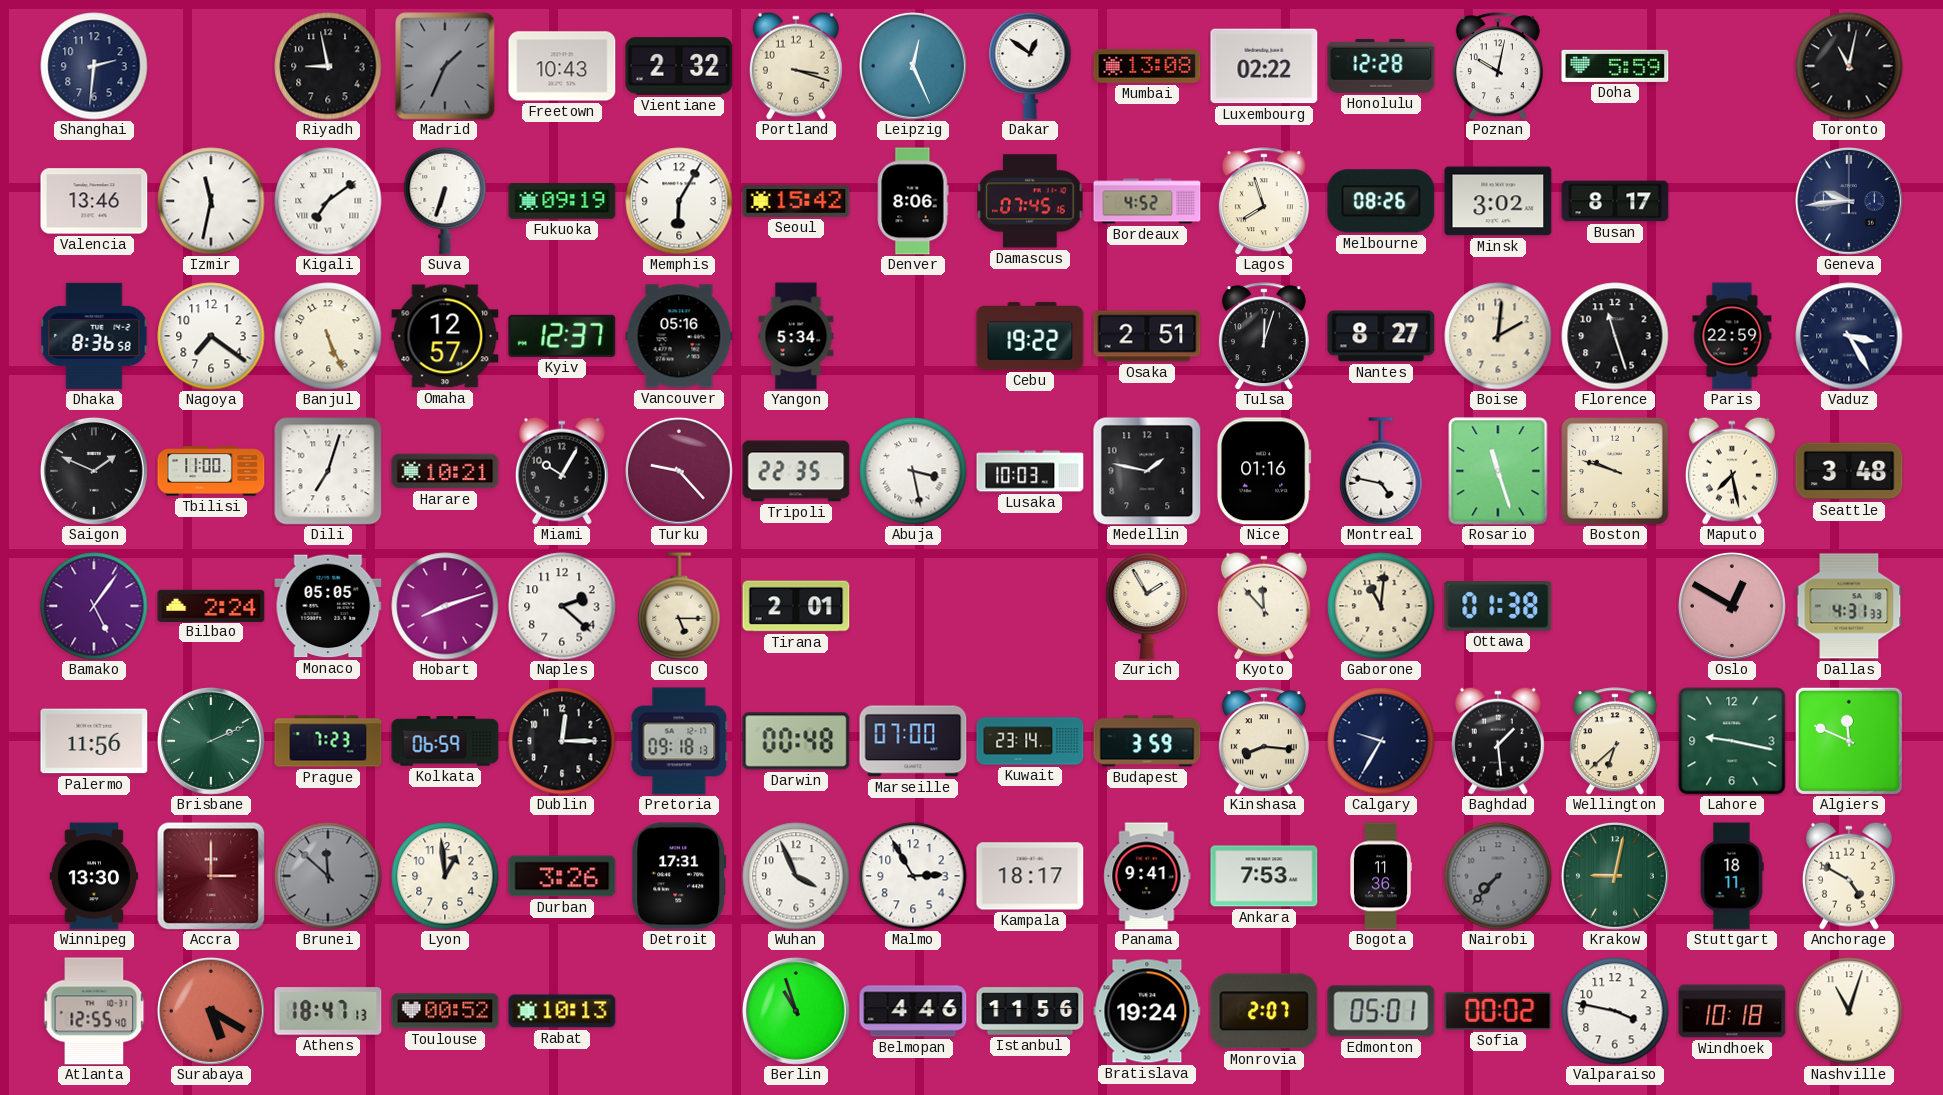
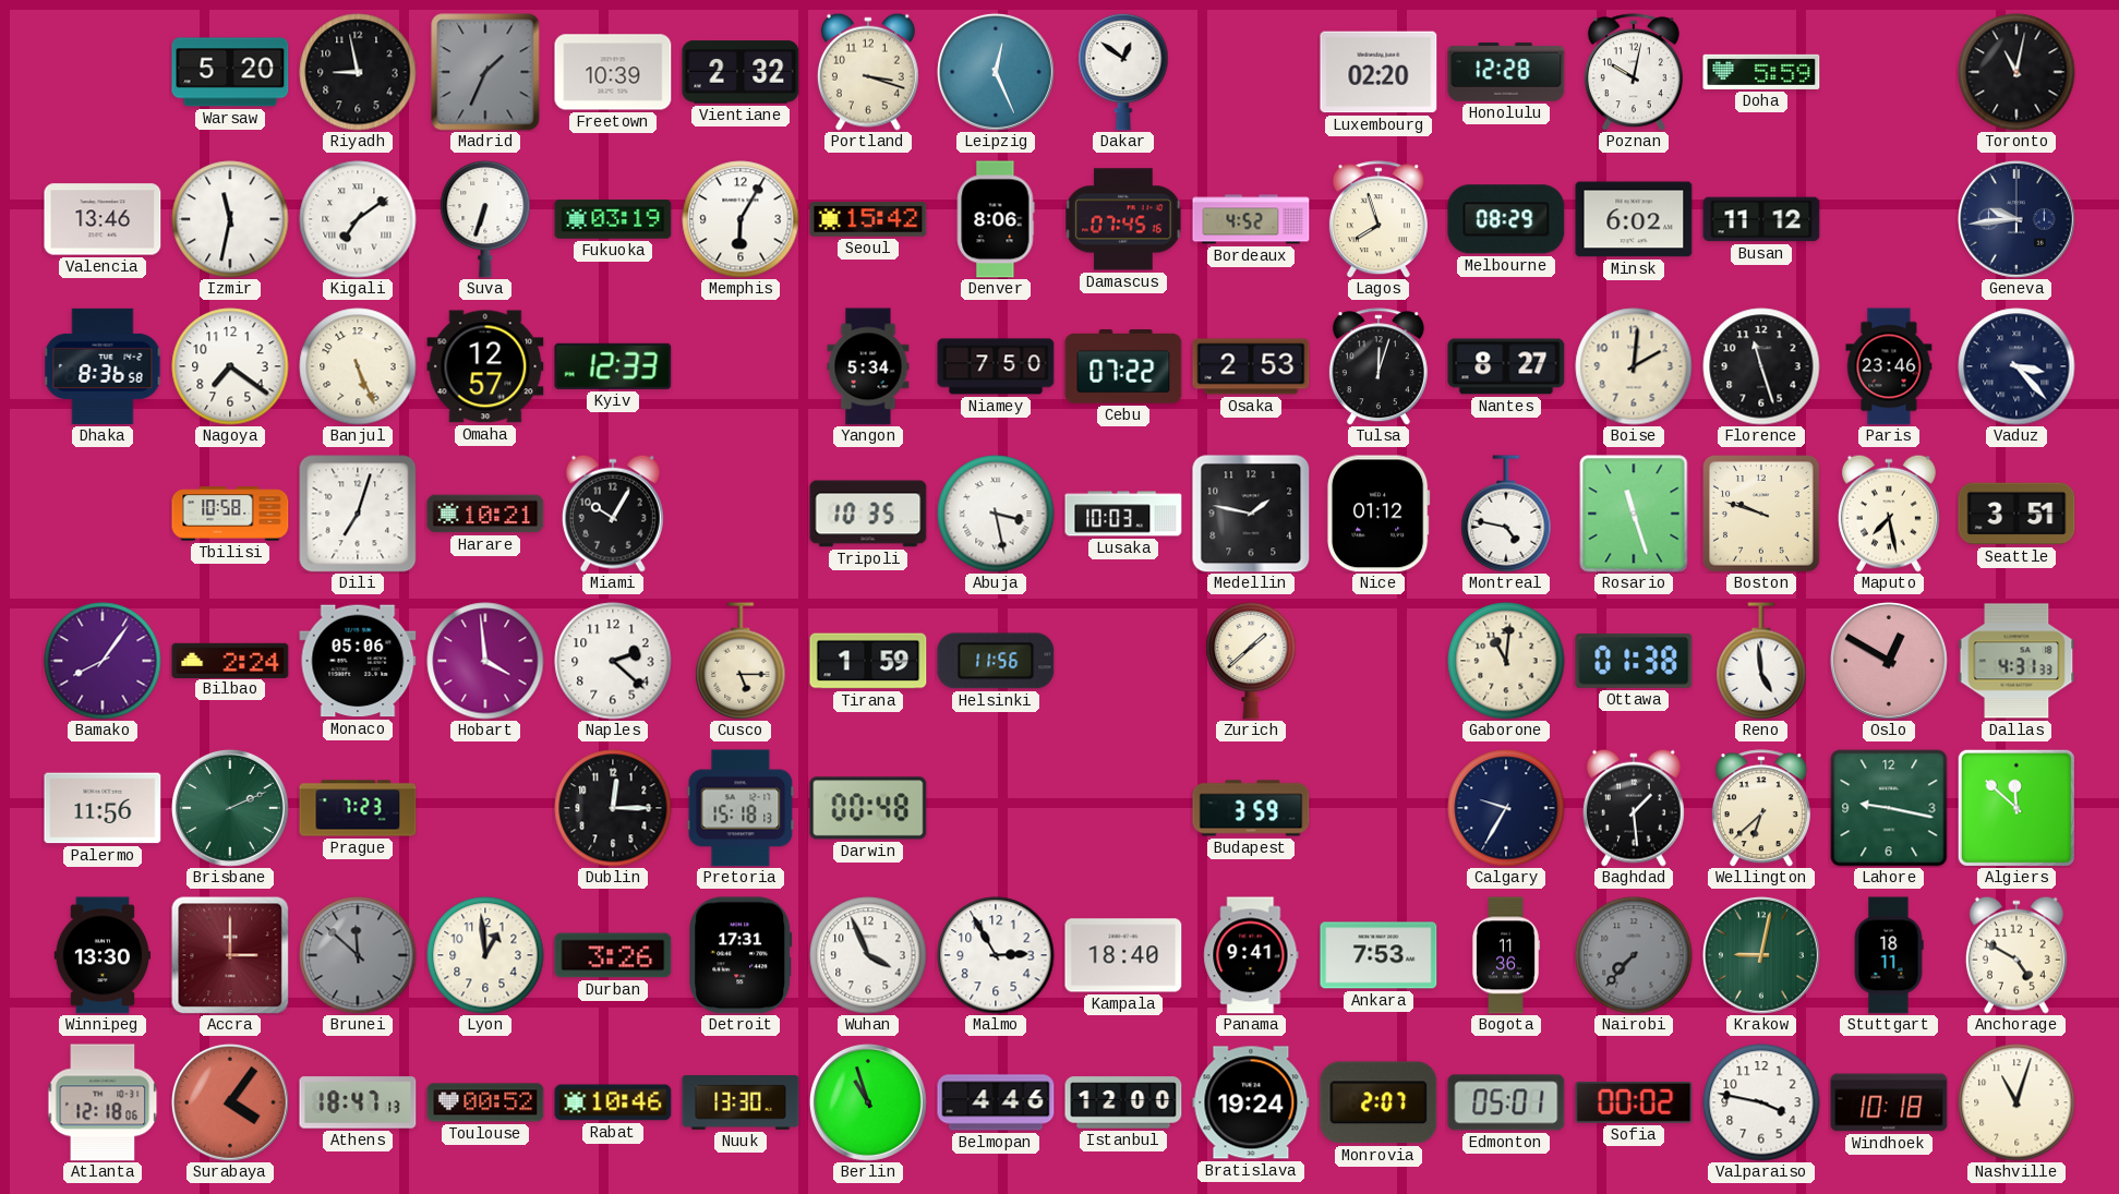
Shanghai: 2:31 -> none (94, 66)
Warsaw: none -> 5:20 (230, 72)
Freetown: 10:43 -> 10:39 (613, 72)
Mumbai: 13:08 -> none (1147, 66)
Luxembourg: 02:22 -> 02:20 (1378, 72)
Fukuoka: 09:19 -> 03:19 (613, 219)
Melbourne: 08:26 -> 08:29 (1506, 219)
Minsk: 3:02 -> 6:02 (1634, 219)
Busan: 8:17 -> 11:12 (1761, 219)
Kyiv: 12:37 -> 12:33 (613, 366)
Vancouver: 05:16 -> none (679, 336)
Niamey: none -> 7:50 (996, 366)
Cebu: 19:22 -> 07:22 (1123, 366)
Osaka: 2:51 -> 2:53 (1251, 366)
Paris: 22:59 -> 23:46 (1889, 366)
Vaduz: 3:25 -> 3:23 (2016, 366)
Saigon: 1:49 -> none (94, 471)
Tbilisi: 11:00 -> 10:58 (230, 514)
Turku: 9:23 -> none (679, 471)
Tripoli: 22:35 -> 10:35 (868, 514)
Nice: 01:16 -> 01:12 (1378, 514)
Seattle: 3:48 -> 3:51 (2016, 514)
Bamako: 5:06 -> 8:06 (103, 661)
Monaco: 05:05 -> 05:06 (358, 661)
Hobart: 8:12 -> 3:59 (485, 661)
Tirana: 2:01 -> 1:59 (868, 661)
Helsinki: none -> 11:56 (996, 661)
Zurich: 1:55 -> 1:38 (1251, 661)
Kyoto: 11:53 -> none (1264, 606)
Reno: none -> 4:59 (1761, 661)
Kolkata: 06:59 -> none (445, 741)
Pretoria: 09:18 -> 15:18 (741, 808)
Marseille: 07:00 -> none (913, 741)
Kuwait: 23:14 -> none (1030, 741)
Kinshasa: 8:16 -> none (1264, 741)
Algiers: 11:49 -> 11:52 (2016, 808)
Kampala: 18:17 -> 18:40 (1123, 955)
Atlanta: 12:55 -> 12:18 (103, 1102)
Surabaya: 5:20 -> 4:06 (230, 1102)
Rabat: 10:13 -> 10:46 (613, 1102)
Nuuk: none -> 13:30 (741, 1102)
Istanbul: 11:56 -> 12:00 (1123, 1102)
